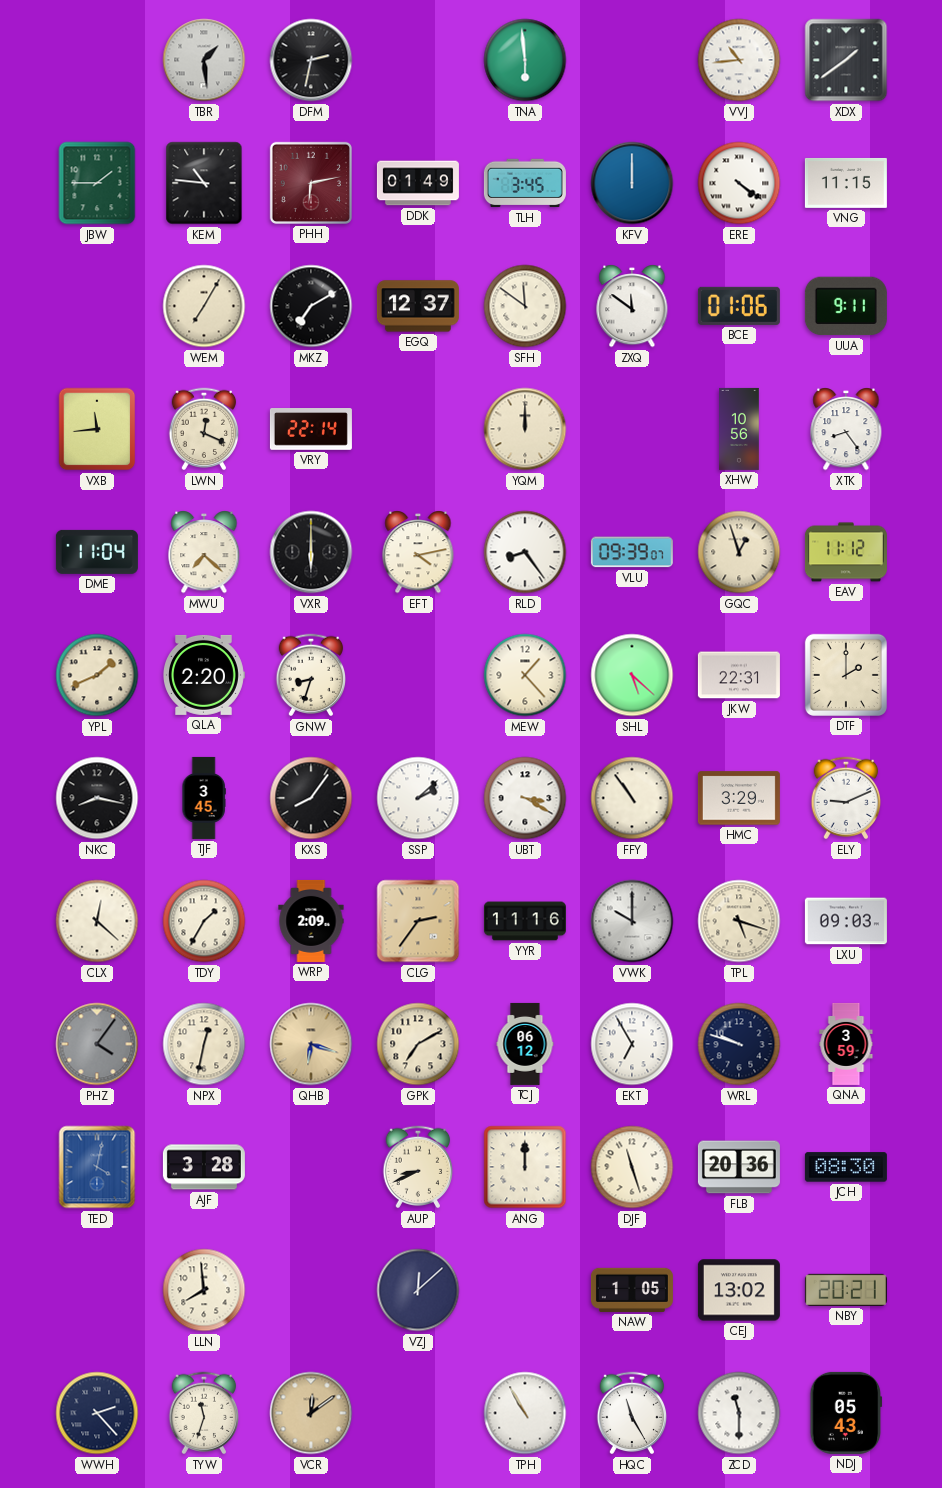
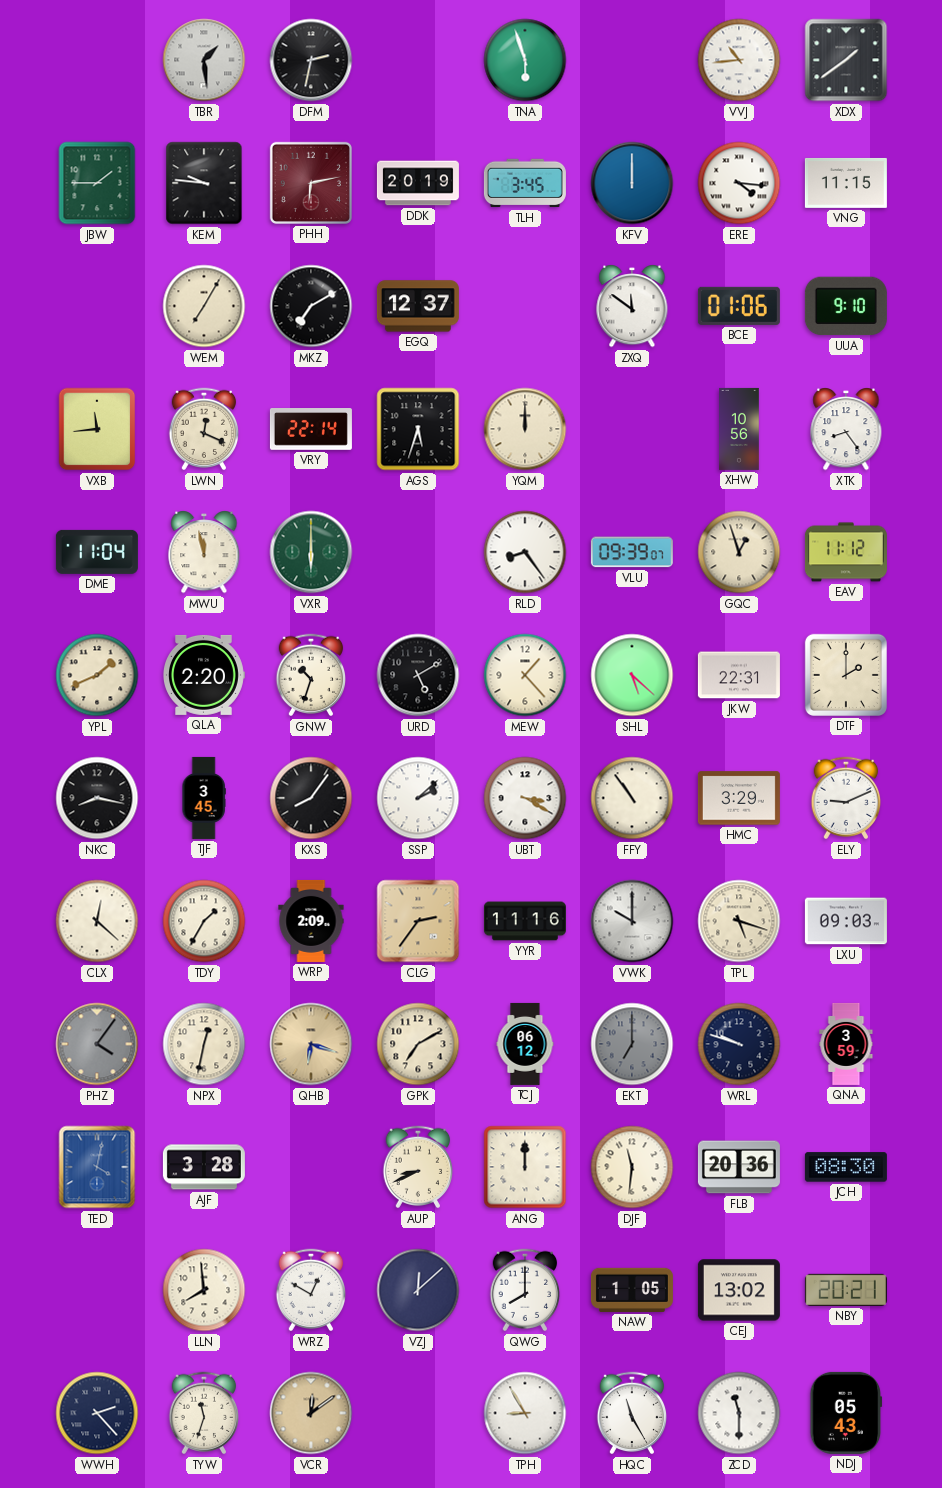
TNA: 5:59 -> 5:57 (525, 60)
KEM: 10:46 -> 9:46 (204, 183)
DDK: 01:49 -> 20:19 (418, 183)
ERE: 4:21 -> 4:16 (739, 183)
SFH: 11:51 -> none (525, 306)
UUA: 9:11 -> 9:10 (846, 306)
AGS: none -> 5:33 (418, 429)
MWU: 7:22 -> 11:58 (204, 552)
VXR dial: black -> green (311, 552)
EFT: 4:13 -> none (418, 552)
GNW: 8:33 -> 10:33 (311, 675)
URD: none -> 5:10 (418, 675)
EKT: 6:55 -> 7:00 (632, 1044)
EKT dial: white -> grey (632, 1044)
DJF: 11:27 -> 11:31 (632, 1167)
WRZ: none -> 12:50 (311, 1290)
QWG: none -> 8:00 (525, 1290)
TPH: 10:55 -> 8:55 (525, 1413)
